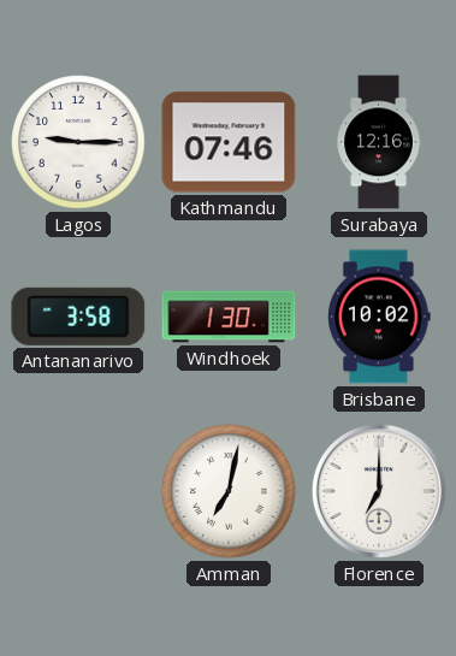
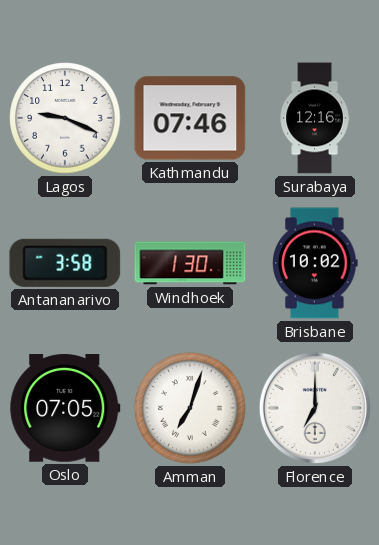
Lagos: 9:15 -> 9:19 (65, 118)
Oslo: none -> 07:05 (65, 409)
Amman: 7:02 -> 7:03 (190, 408)
